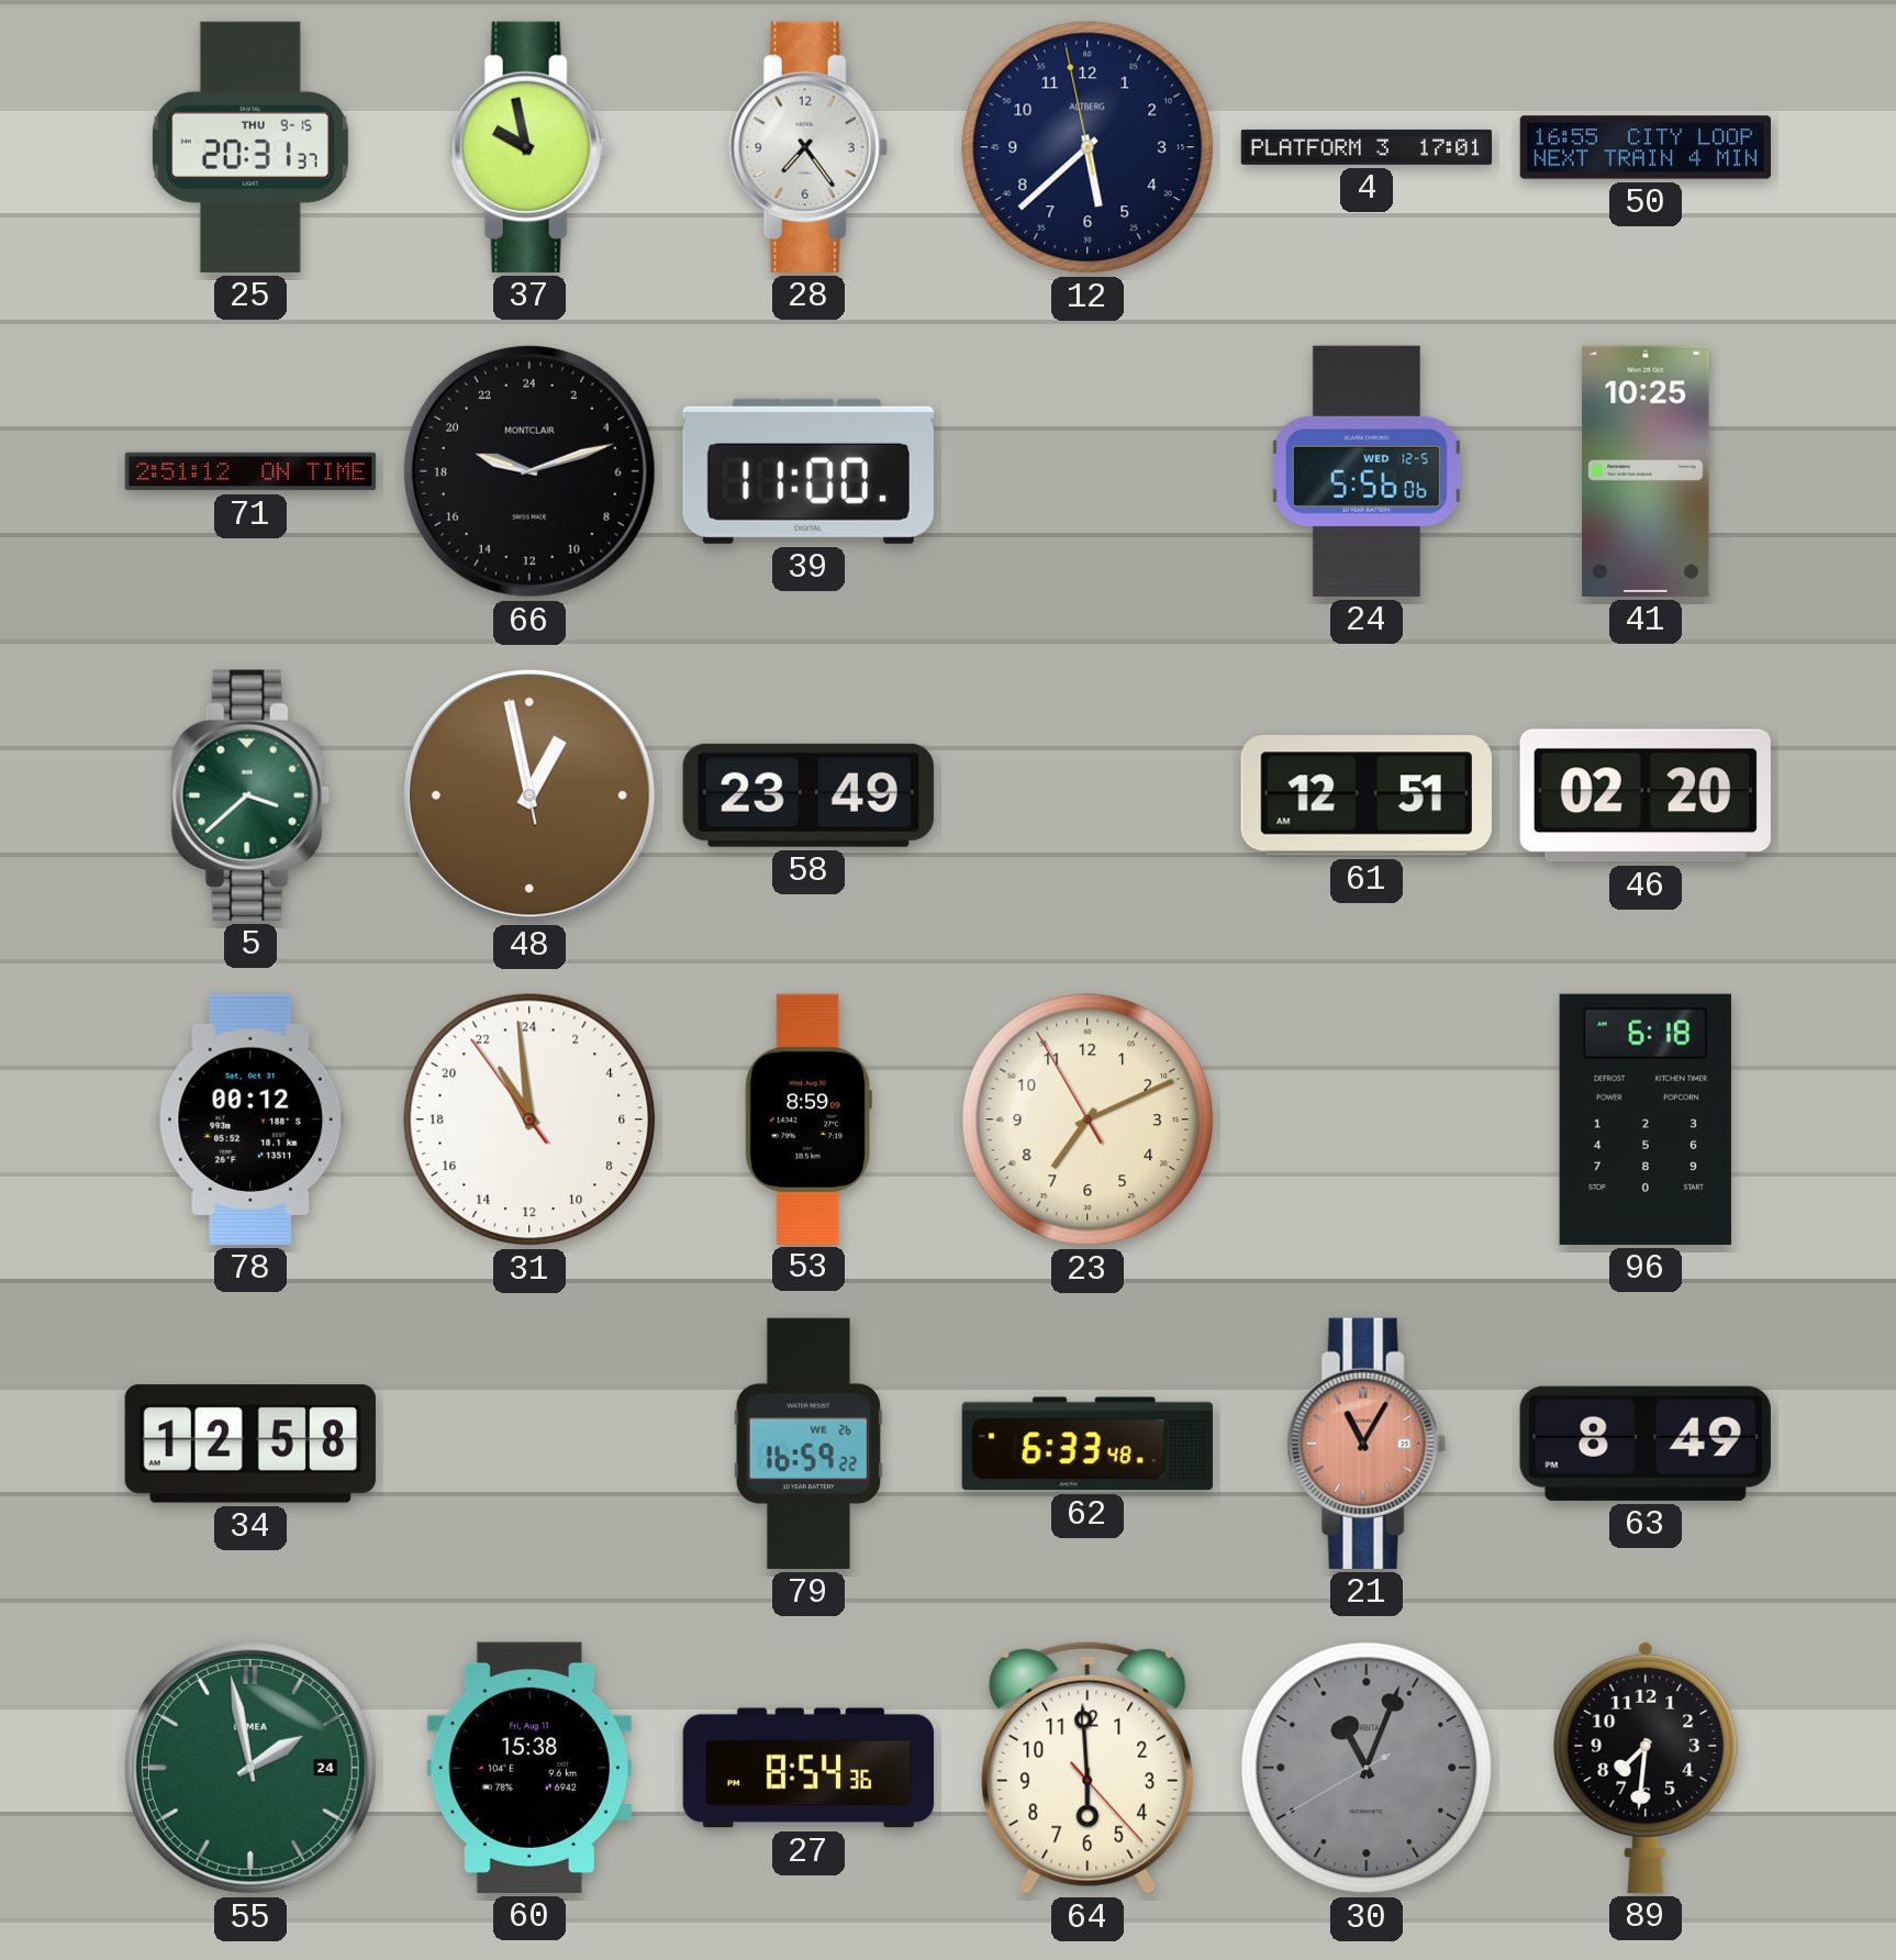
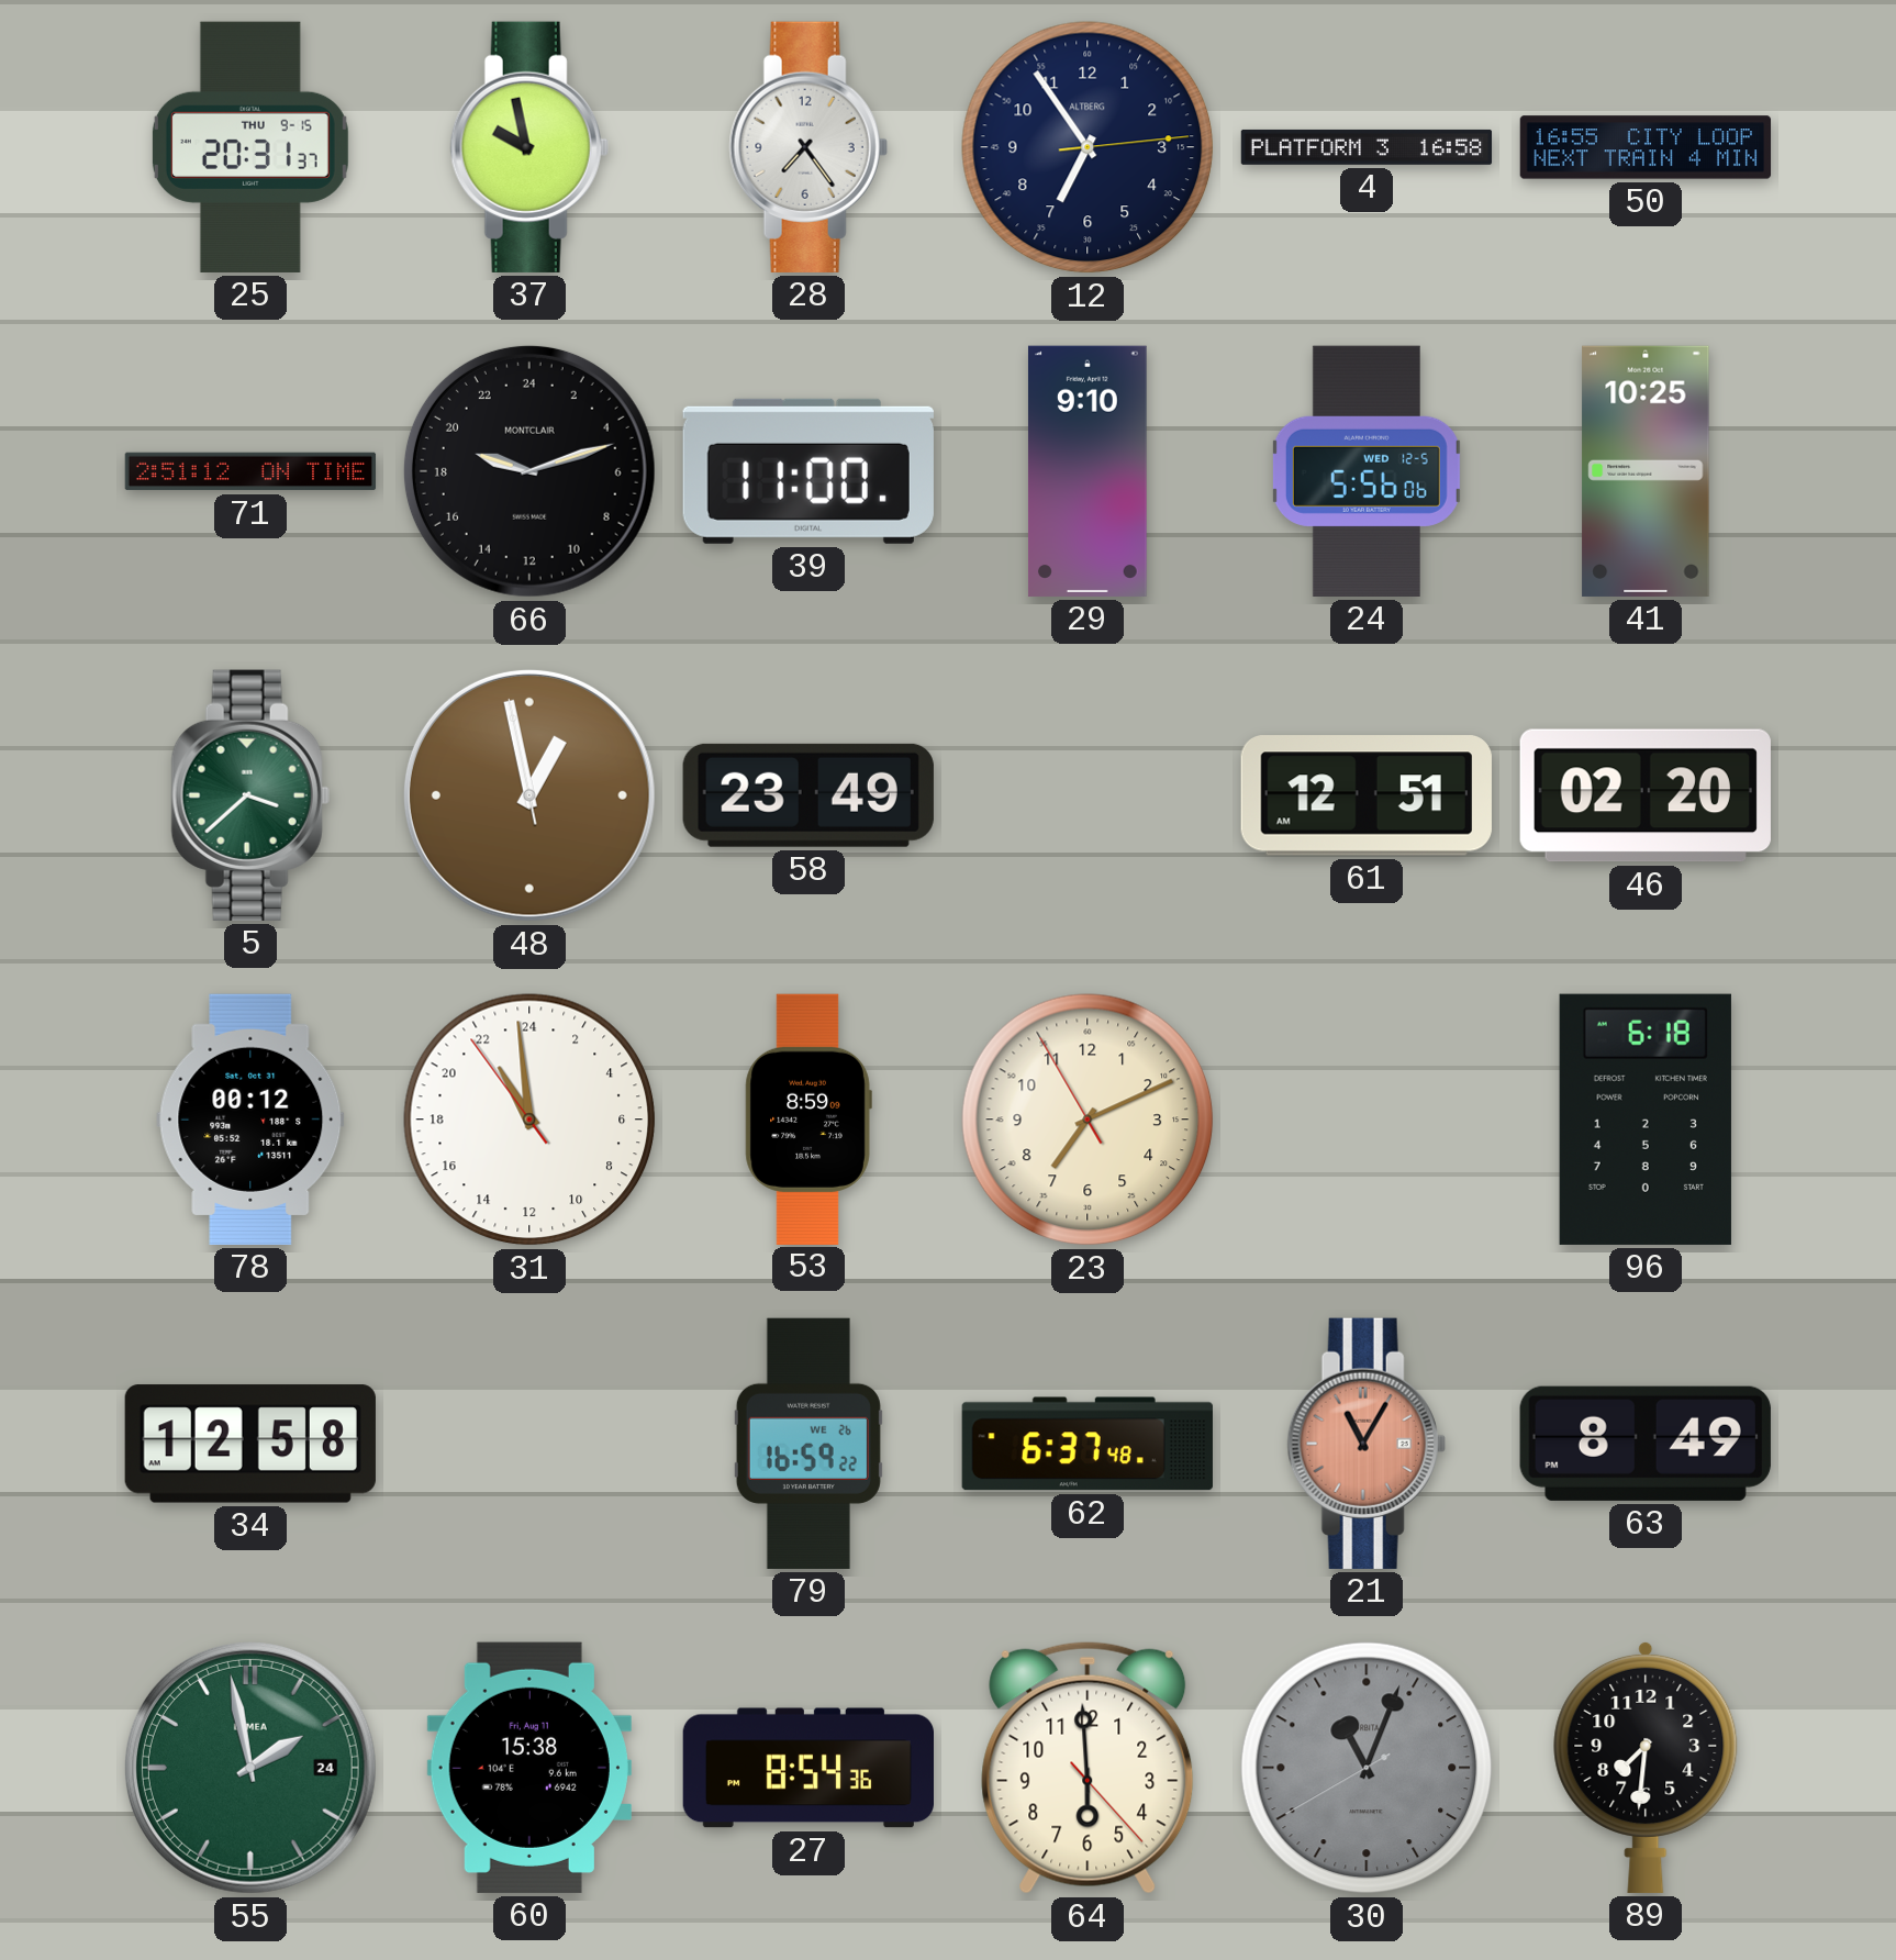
12: 5:37 -> 6:54 (1088, 147)
4: 17:01 -> 16:58 (1367, 147)
29: none -> 9:10 (1088, 471)
62: 6:33 -> 6:37 (1088, 1444)
